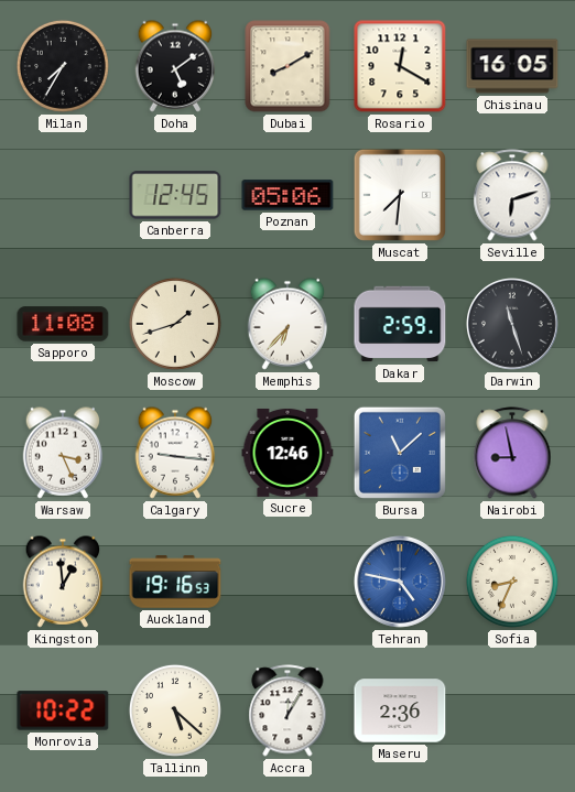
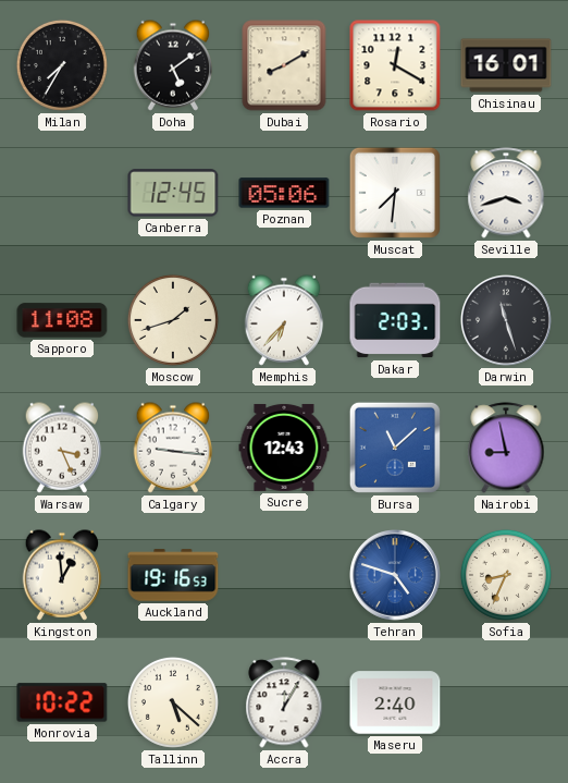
Chisinau: 16:05 -> 16:01 (506, 65)
Seville: 6:12 -> 3:42 (506, 193)
Dakar: 2:59 -> 2:03 (395, 320)
Sucre: 12:46 -> 12:43 (284, 448)
Tehran: 4:47 -> 4:48 (396, 576)
Maseru: 2:36 -> 2:40 (395, 702)
